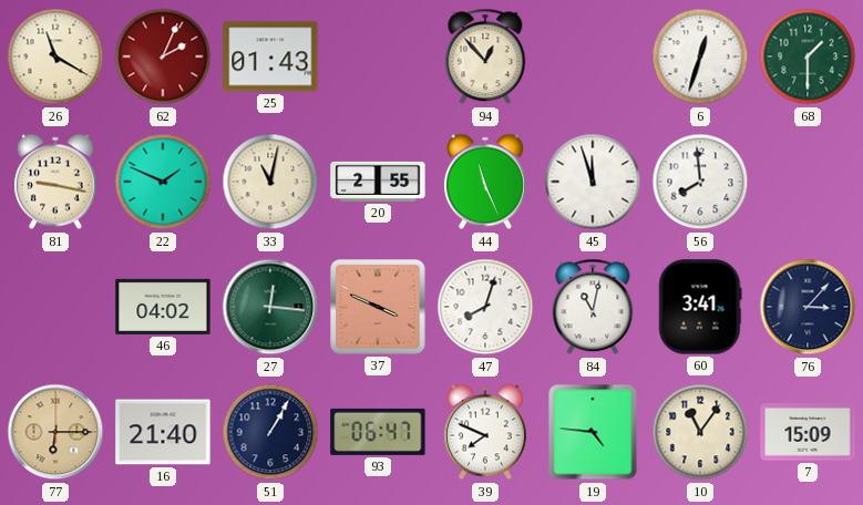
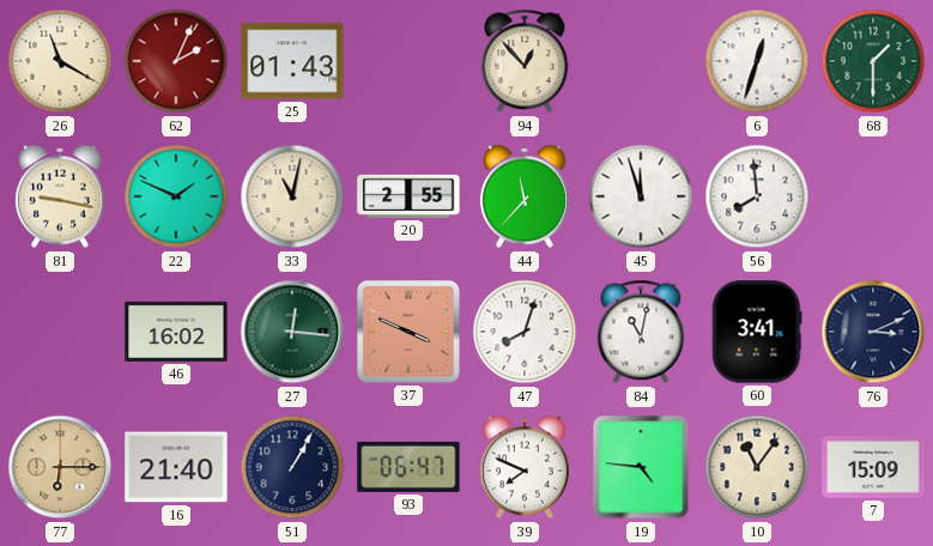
44: 11:26 -> 11:37 (525, 196)
46: 04:02 -> 16:02 (176, 332)
76: 3:07 -> 3:11 (873, 332)
